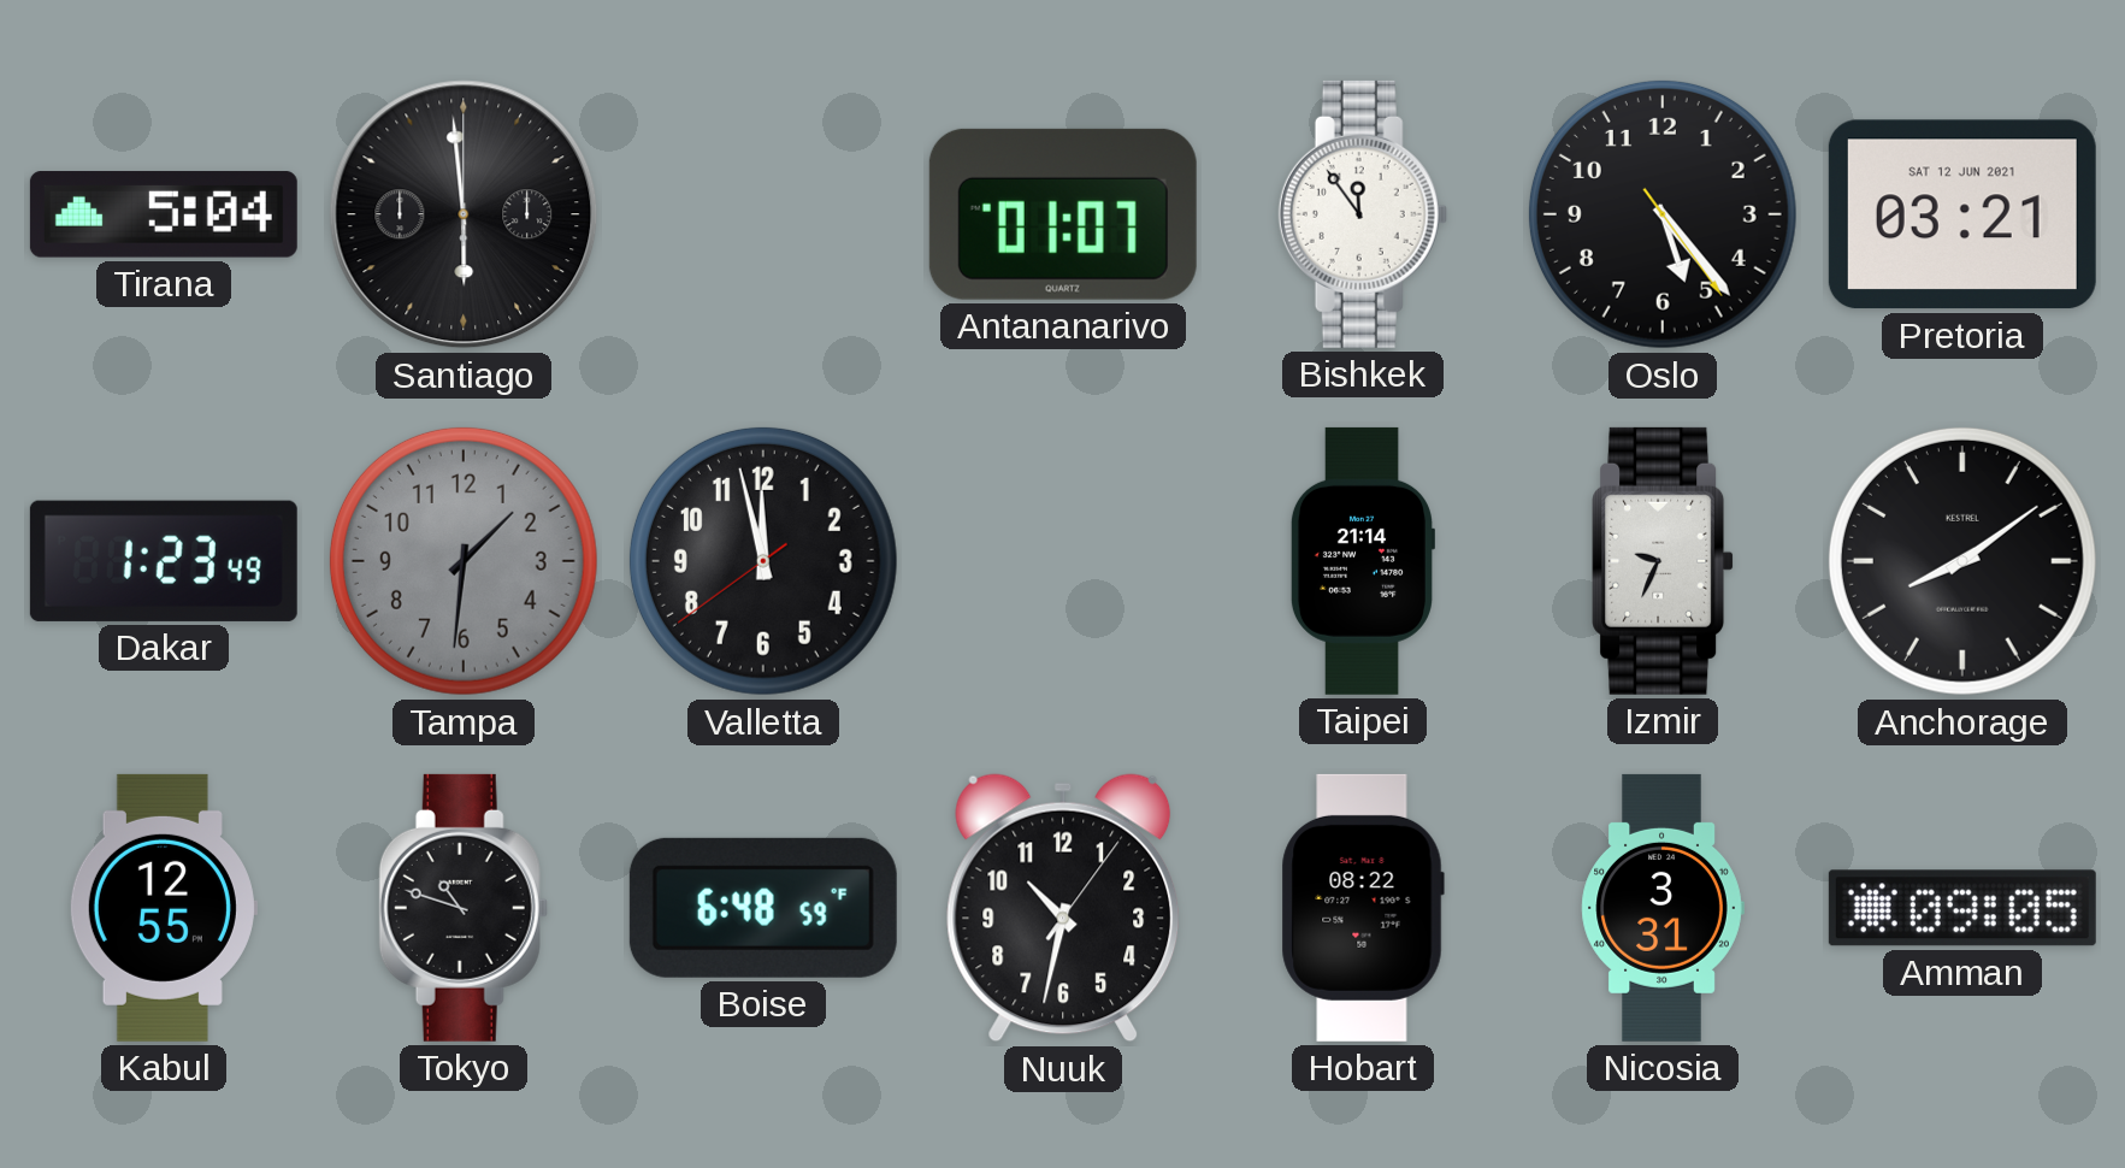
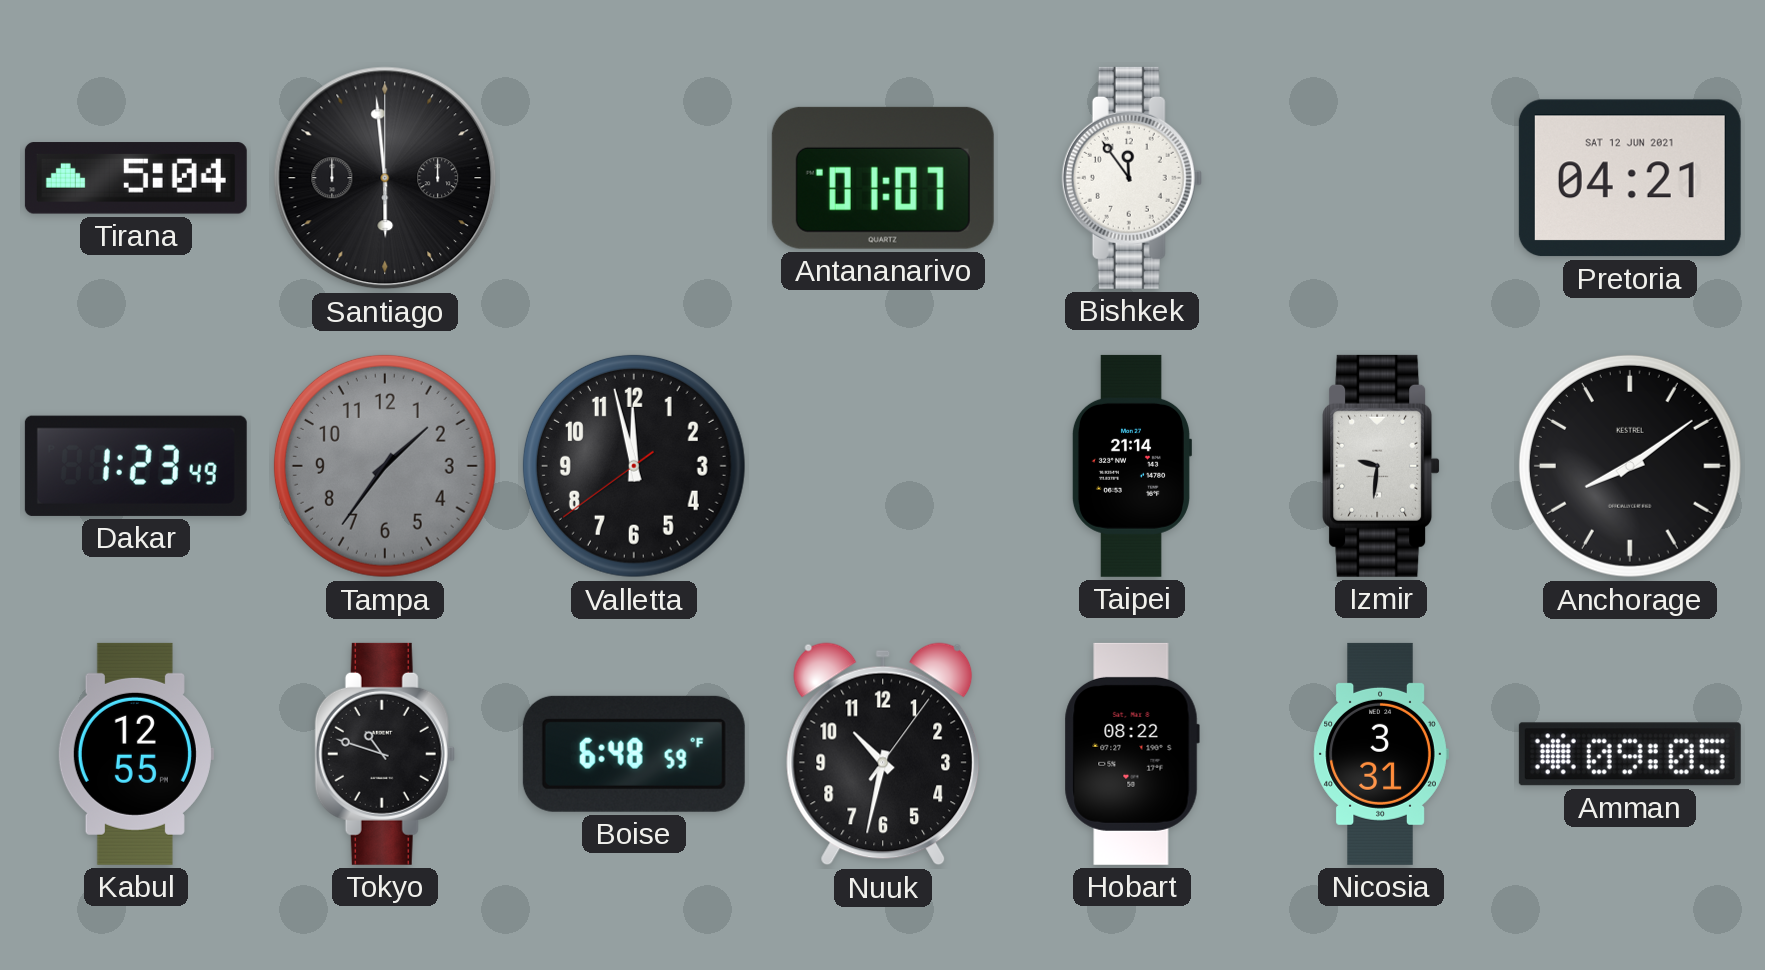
Oslo: 5:23 -> none (1663, 214)
Pretoria: 03:21 -> 04:21 (1630, 178)
Tampa: 1:31 -> 1:36 (385, 466)
Izmir: 9:34 -> 9:31 (1382, 466)
